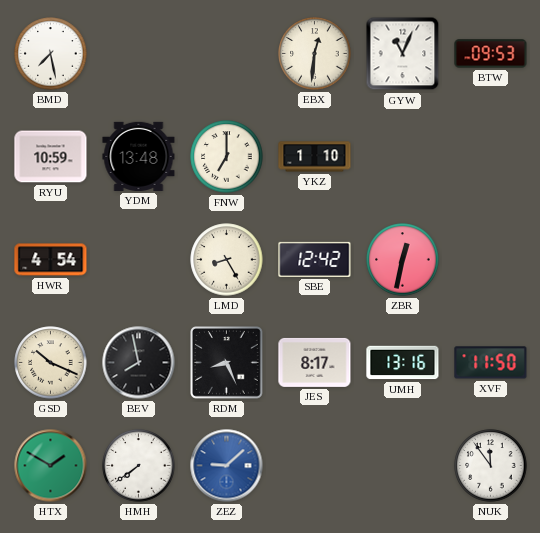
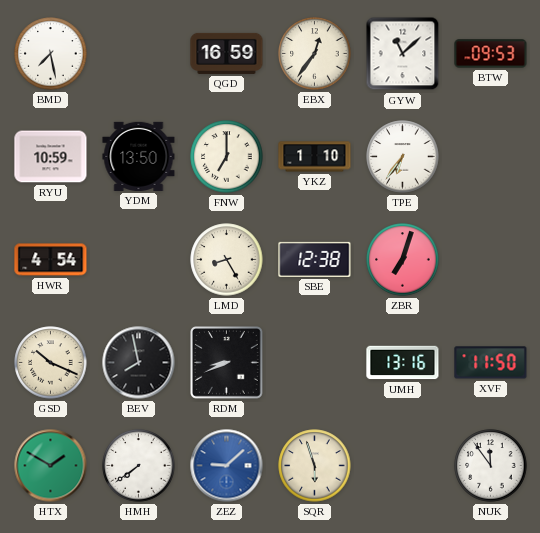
QGD: none -> 16:59 (227, 53)
EBX: 12:31 -> 12:36 (315, 54)
GYW: 11:04 -> 11:08 (403, 54)
YDM: 13:48 -> 13:50 (139, 156)
TPE: none -> 6:36 (403, 157)
SBE: 12:42 -> 12:38 (315, 259)
ZBR: 12:32 -> 7:03 (403, 260)
RDM: 8:26 -> 8:41 (227, 363)
JES: 8:17 -> none (315, 362)
SQR: none -> 5:57 (315, 466)
